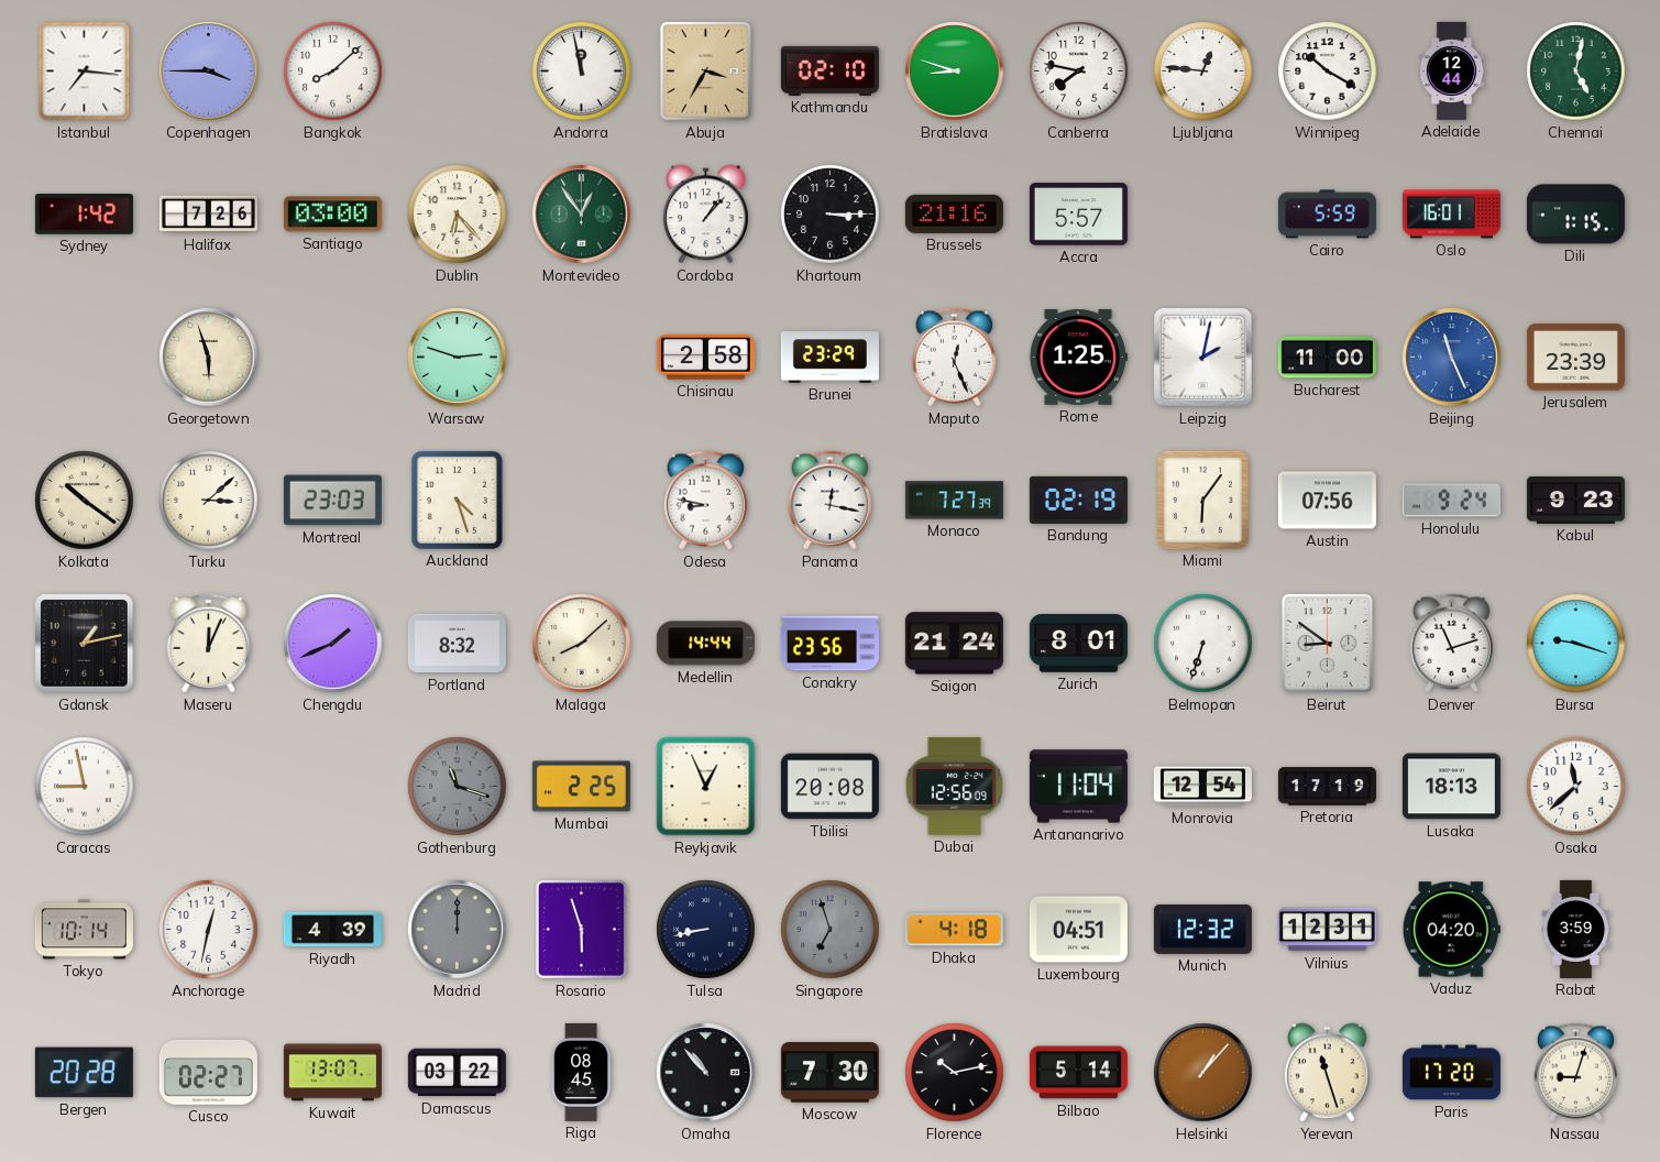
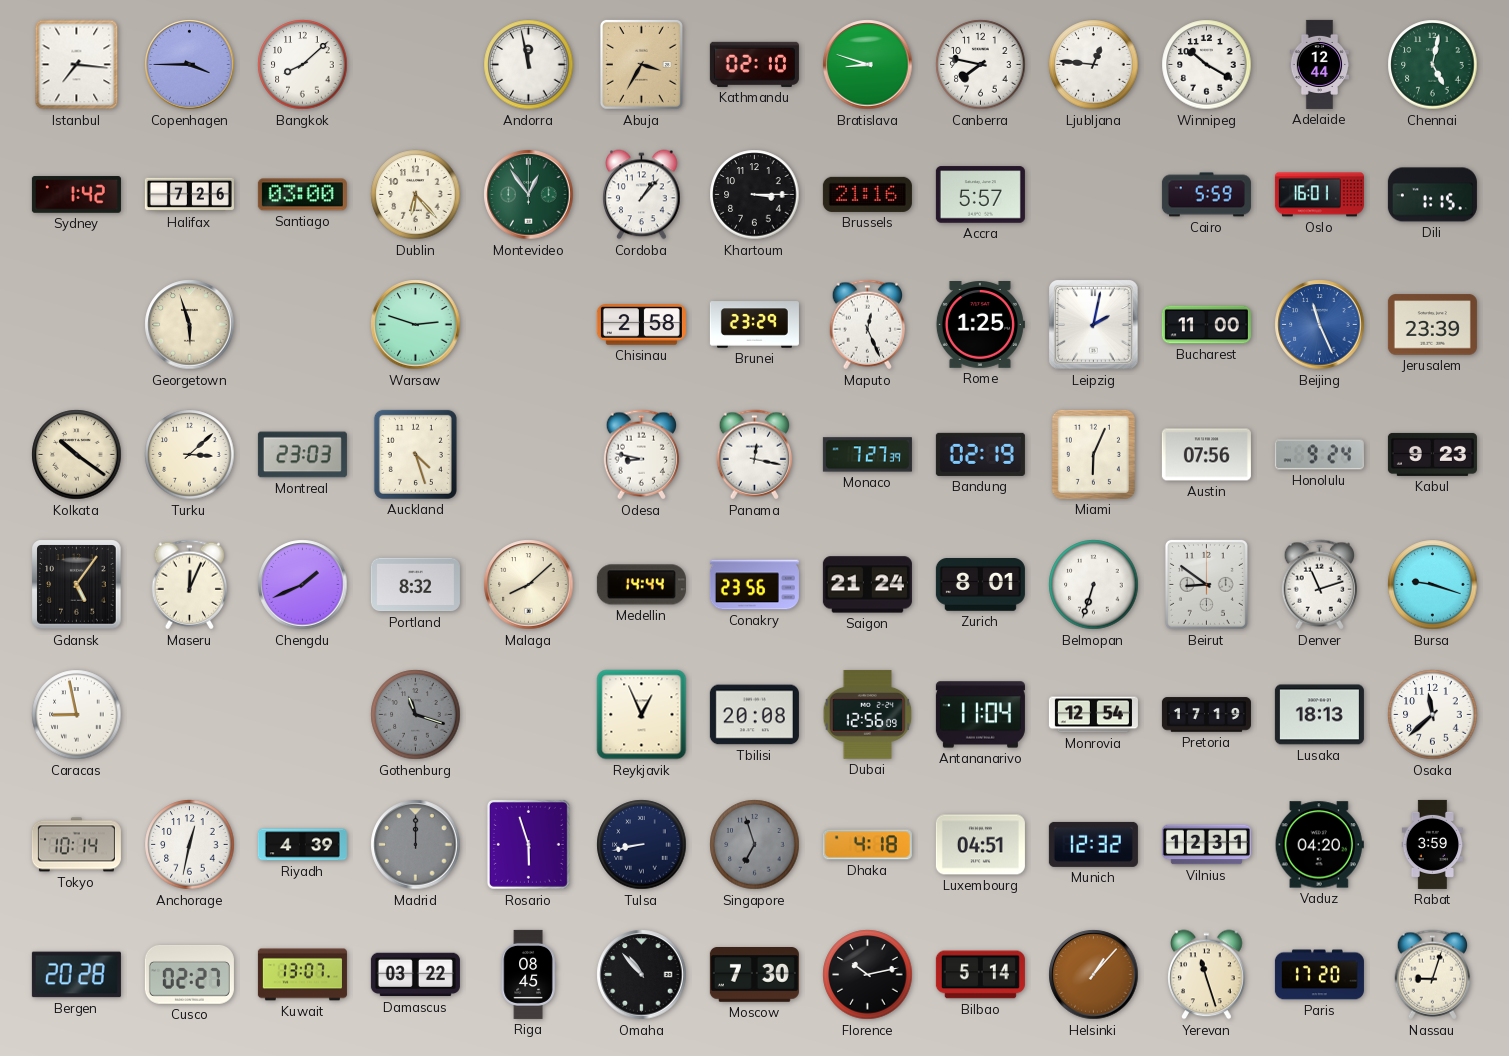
Miami: 6:06 -> 6:04 (1093, 454)
Gdansk: 1:13 -> 5:06 (77, 585)
Mumbai: 2:25 -> none (581, 787)
